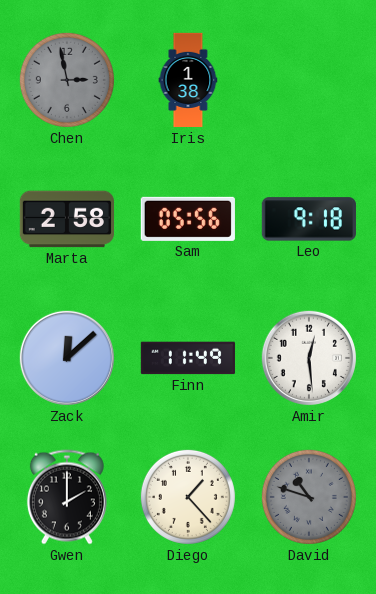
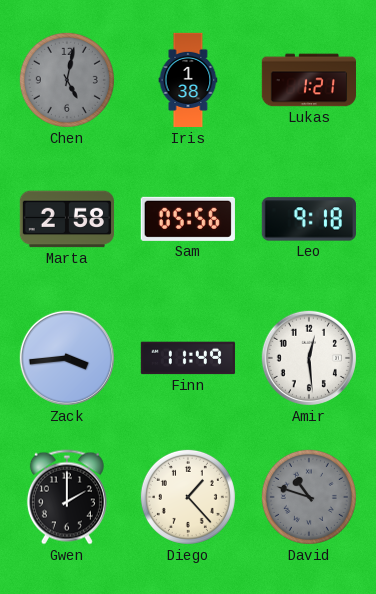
Chen: 2:58 -> 5:02 (67, 80)
Lukas: none -> 1:21 (308, 80)
Zack: 12:08 -> 3:44 (67, 358)
